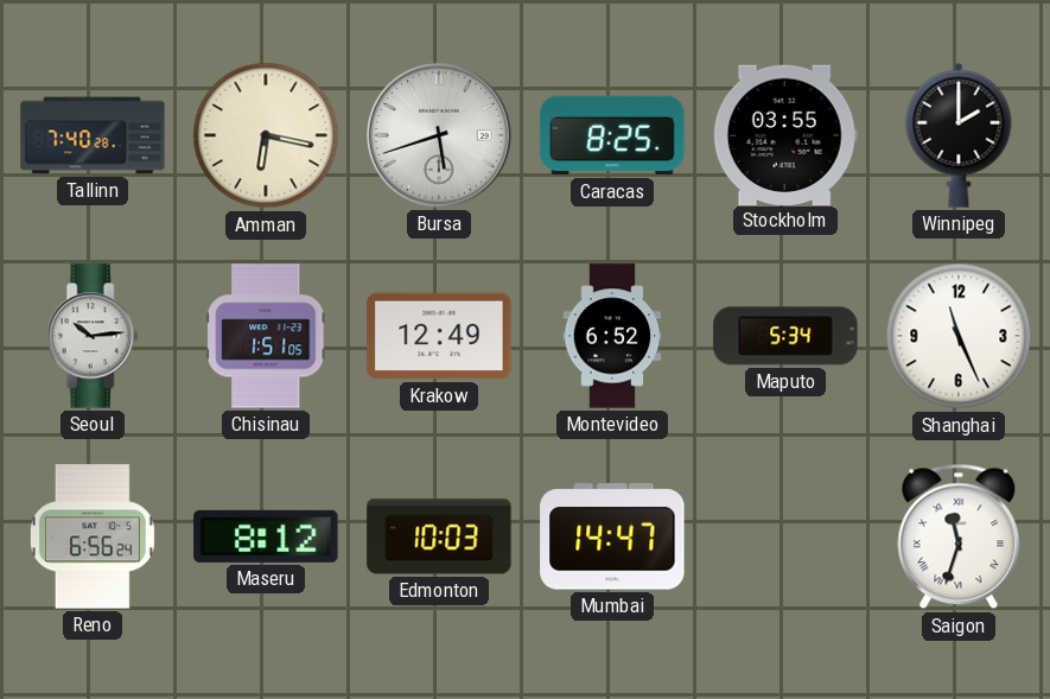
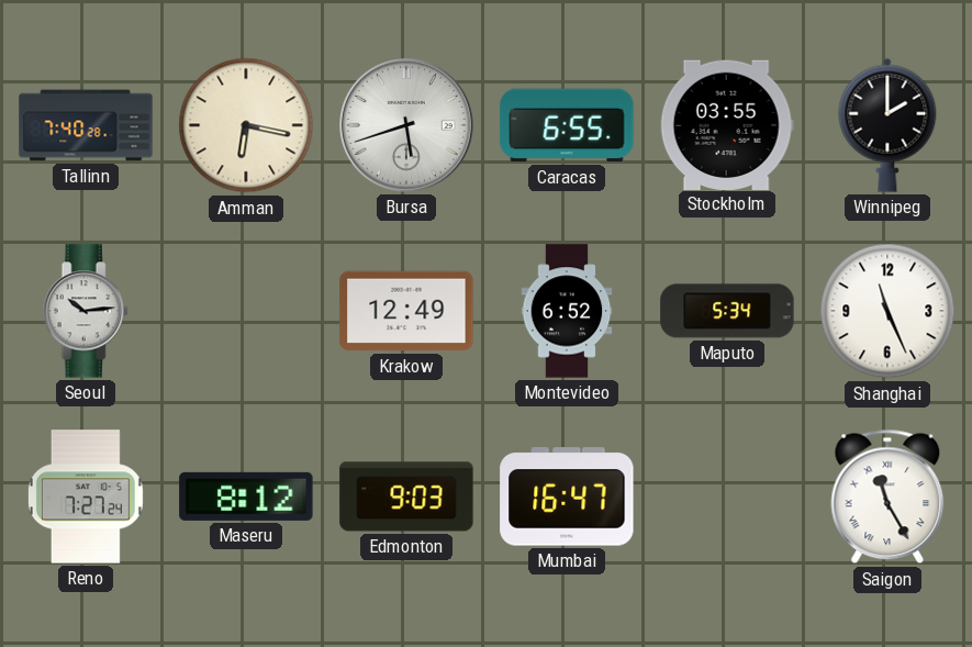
Caracas: 8:25 -> 6:55 (567, 125)
Chisinau: 1:51 -> none (266, 336)
Reno: 6:56 -> 7:27 (86, 497)
Edmonton: 10:03 -> 9:03 (406, 497)
Mumbai: 14:47 -> 16:47 (567, 497)
Saigon: 11:33 -> 11:25 (887, 497)
